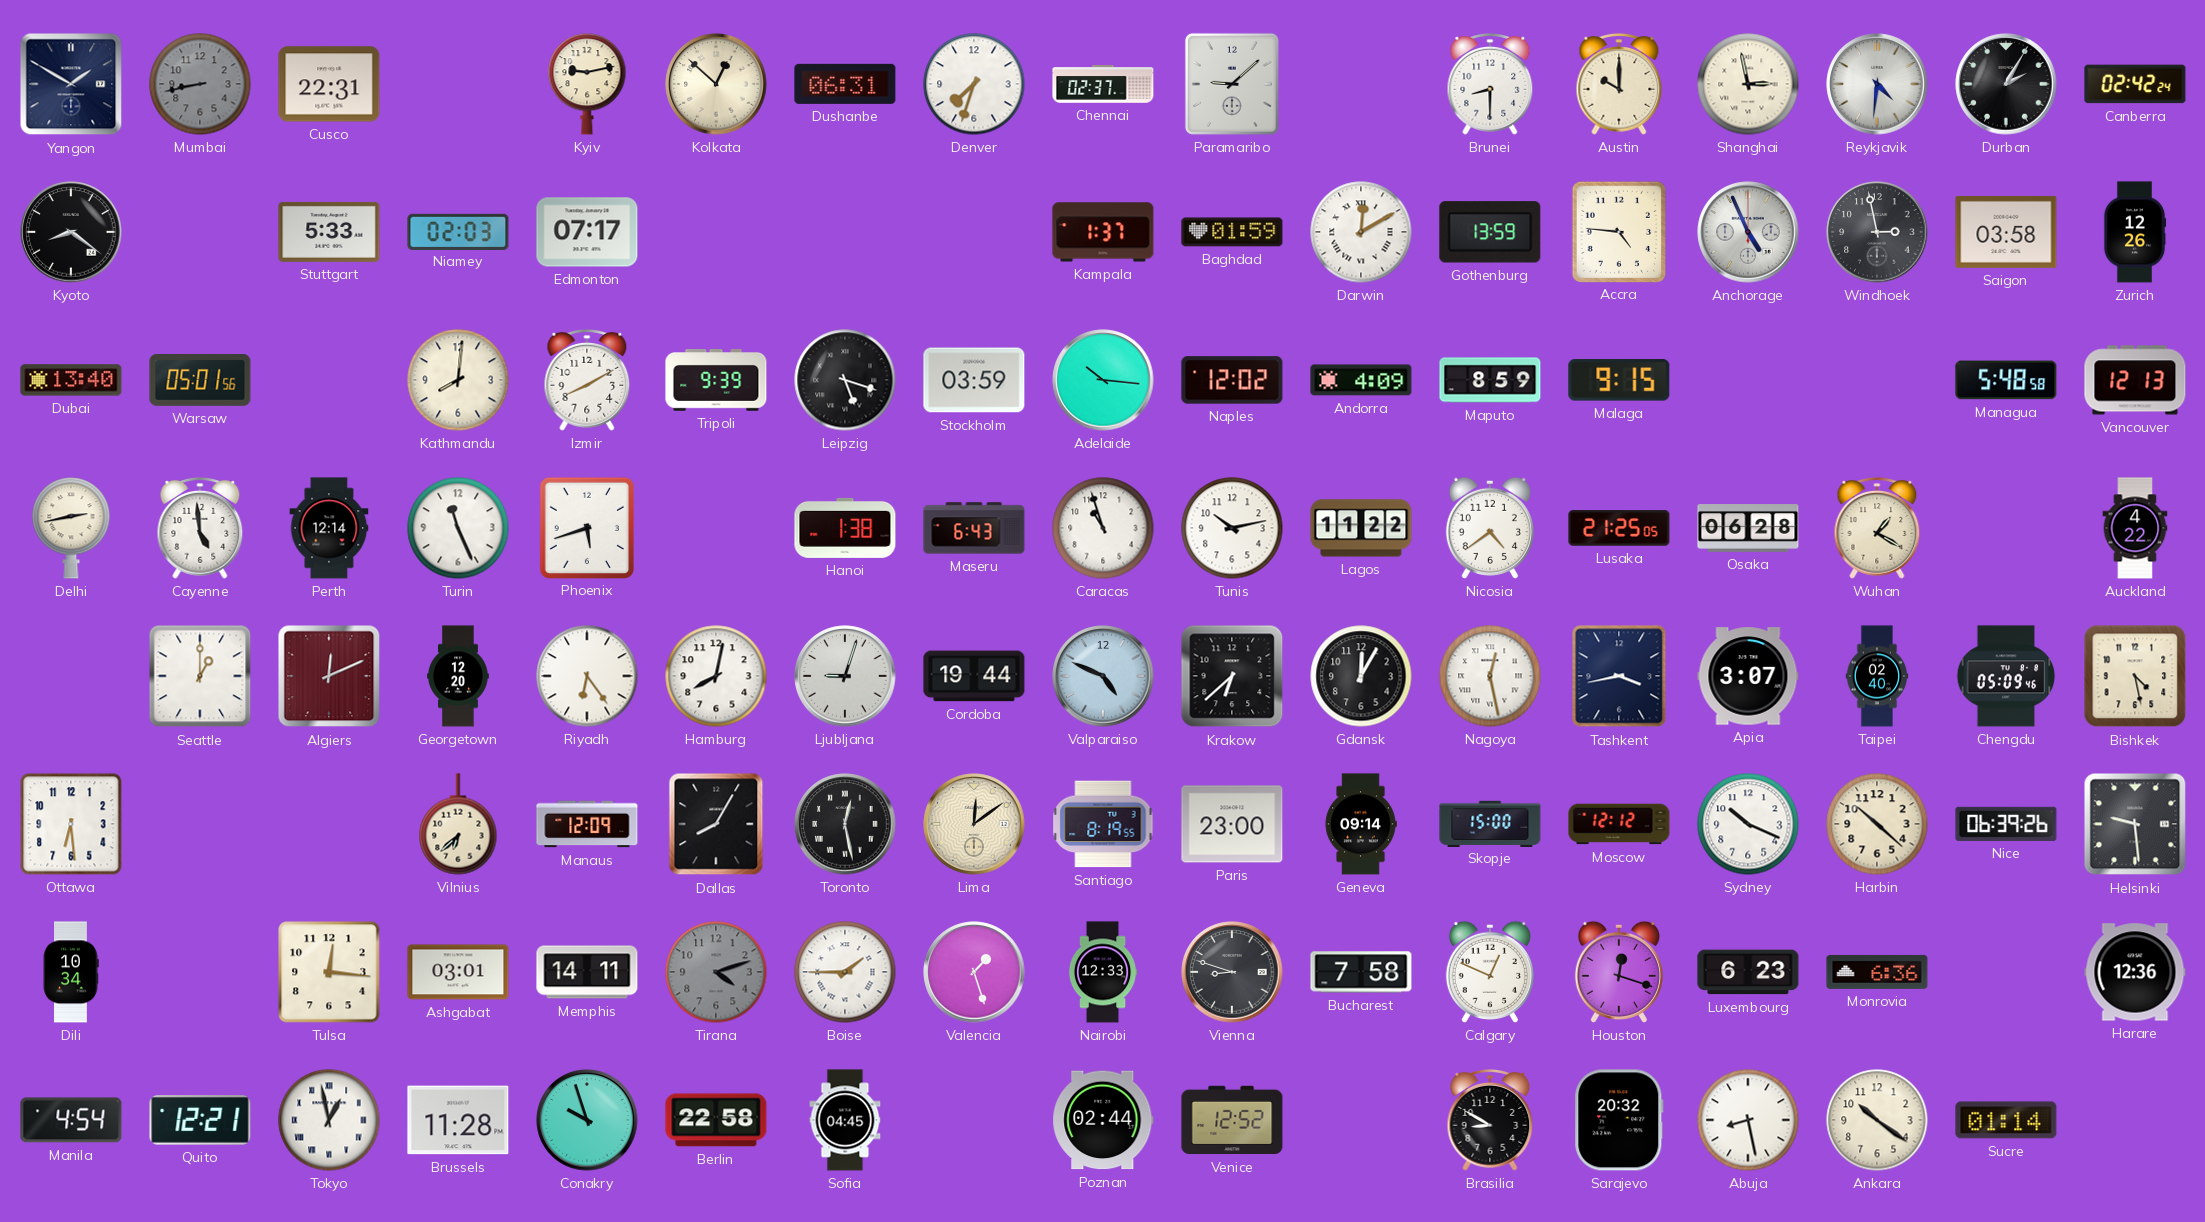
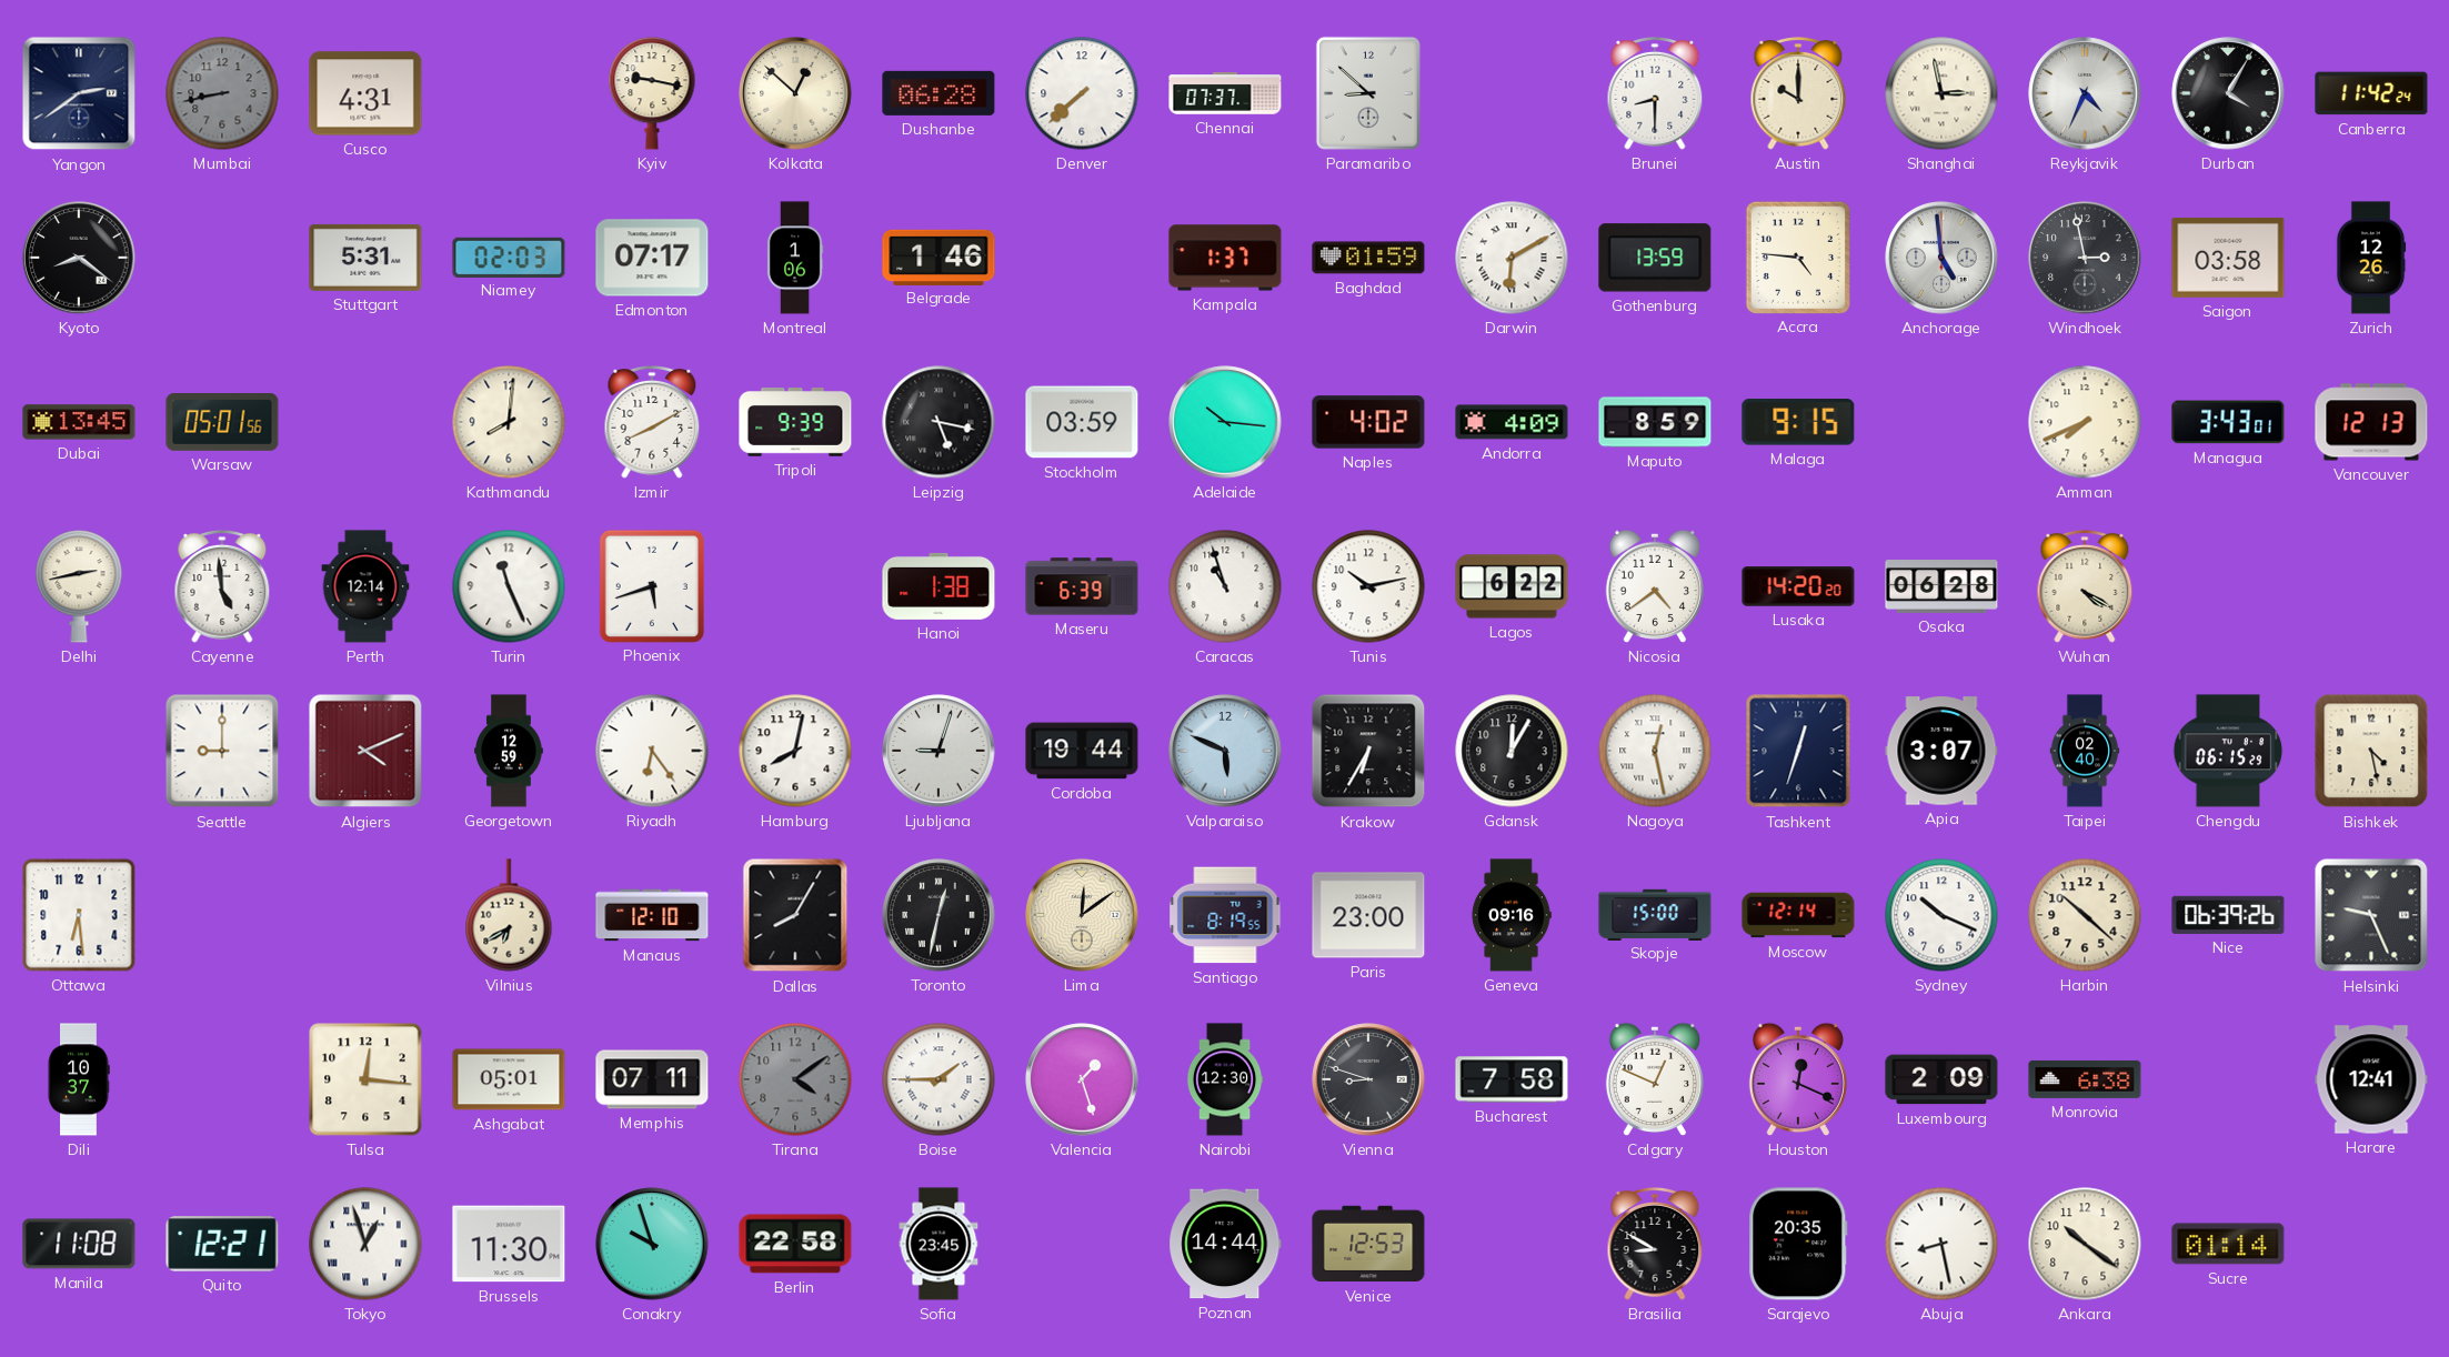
Yangon: 1:50 -> 2:39 (79, 93)
Cusco: 22:31 -> 4:31 (365, 93)
Kyiv: 9:13 -> 9:17 (652, 93)
Dushanbe: 06:31 -> 06:28 (939, 93)
Denver: 7:33 -> 7:38 (1082, 93)
Chennai: 02:37 -> 07:37 (1225, 93)
Paramaribo: 9:08 -> 8:52 (1368, 93)
Reykjavik: 4:31 -> 4:34 (2085, 93)
Durban: 2:05 -> 4:05 (2228, 93)
Canberra: 02:42 -> 11:42 (2371, 93)
Stuttgart: 5:33 -> 5:31 (365, 258)
Montreal: none -> 1:06 (795, 258)
Belgrade: none -> 1:46 (939, 257)
Darwin: 12:10 -> 6:10 (1512, 258)
Anchorage: 4:56 -> 4:59 (1941, 258)
Dubai: 13:40 -> 13:45 (79, 422)
Leipzig: 5:18 -> 5:17 (939, 422)
Naples: 12:02 -> 4:02 (1368, 422)
Amman: none -> 7:41 (2085, 422)
Managua: 5:48 -> 3:43 (2228, 422)
Maseru: 6:43 -> 6:39 (1082, 586)
Lagos: 11:22 -> 6:22 (1512, 586)
Lusaka: 21:25 -> 14:20 (1798, 586)
Wuhan: 1:20 -> 4:20 (2085, 587)
Auckland: 4:22 -> none (2135, 528)
Seattle: 1:00 -> 9:00 (222, 751)
Algiers: 12:11 -> 4:11 (365, 751)
Georgetown: 12:20 -> 12:59 (509, 751)
Valparaiso: 4:49 -> 5:49 (1225, 751)
Krakow: 6:38 -> 6:35 (1368, 751)
Tashkent: 3:43 -> 12:33 (1798, 751)
Chengdu: 05:09 -> 06:15 (2228, 751)
Vilnius: 6:38 -> 6:40 (509, 915)
Manaus: 12:09 -> 12:10 (652, 915)
Toronto: 12:28 -> 12:32 (939, 915)
Geneva: 09:14 -> 09:16 (1512, 915)
Moscow: 12:12 -> 12:14 (1798, 915)
Helsinki: 9:29 -> 9:26 (2371, 915)
Dili: 10:34 -> 10:37 (79, 1079)
Ashgabat: 03:01 -> 05:01 (509, 1079)
Memphis: 14:11 -> 07:11 (652, 1079)
Tirana: 4:12 -> 4:09 (795, 1079)
Nairobi: 12:33 -> 12:30 (1225, 1079)
Houston: 12:18 -> 12:19 (1798, 1079)
Luxembourg: 6:23 -> 2:09 (1941, 1079)
Monrovia: 6:36 -> 6:38 (2085, 1079)
Harare: 12:36 -> 12:41 (2371, 1079)
Manila: 4:54 -> 11:08 (79, 1244)
Tokyo: 12:58 -> 12:57 (365, 1244)
Brussels: 11:28 -> 11:30 (509, 1244)
Sofia: 04:45 -> 23:45 (939, 1244)
Poznan: 02:44 -> 14:44 (1225, 1244)
Venice: 12:52 -> 12:53 (1368, 1244)
Sarajevo: 20:32 -> 20:35 (1798, 1244)
